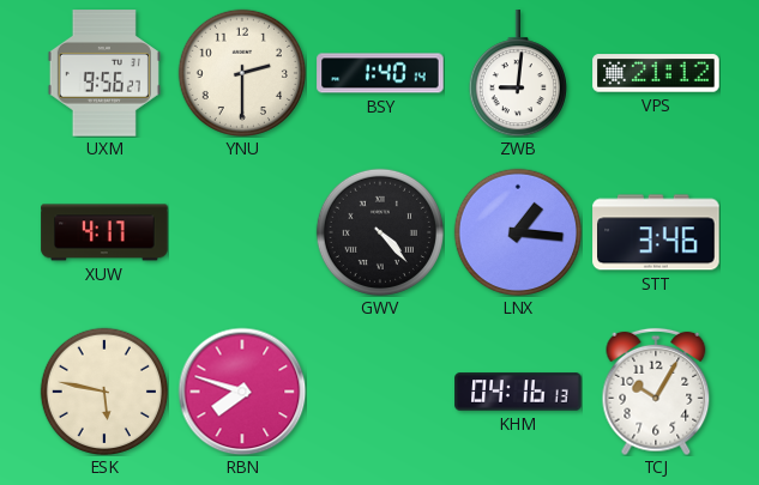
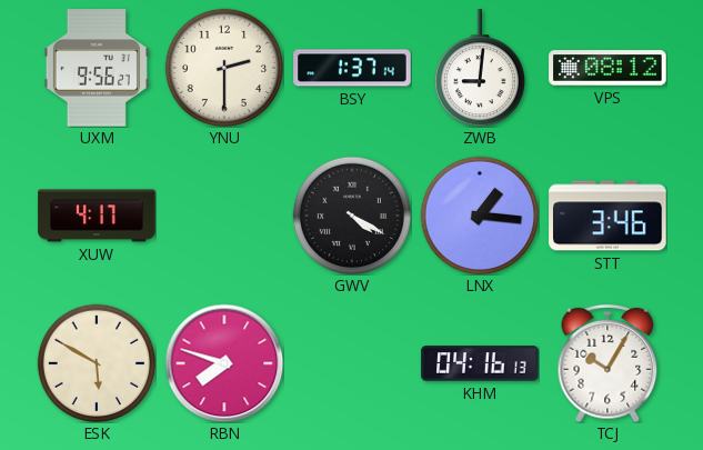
BSY: 1:40 -> 1:37 (352, 68)
VPS: 21:12 -> 08:12 (607, 68)
GWV: 4:23 -> 4:20 (351, 214)
ESK: 5:47 -> 5:50 (96, 362)
